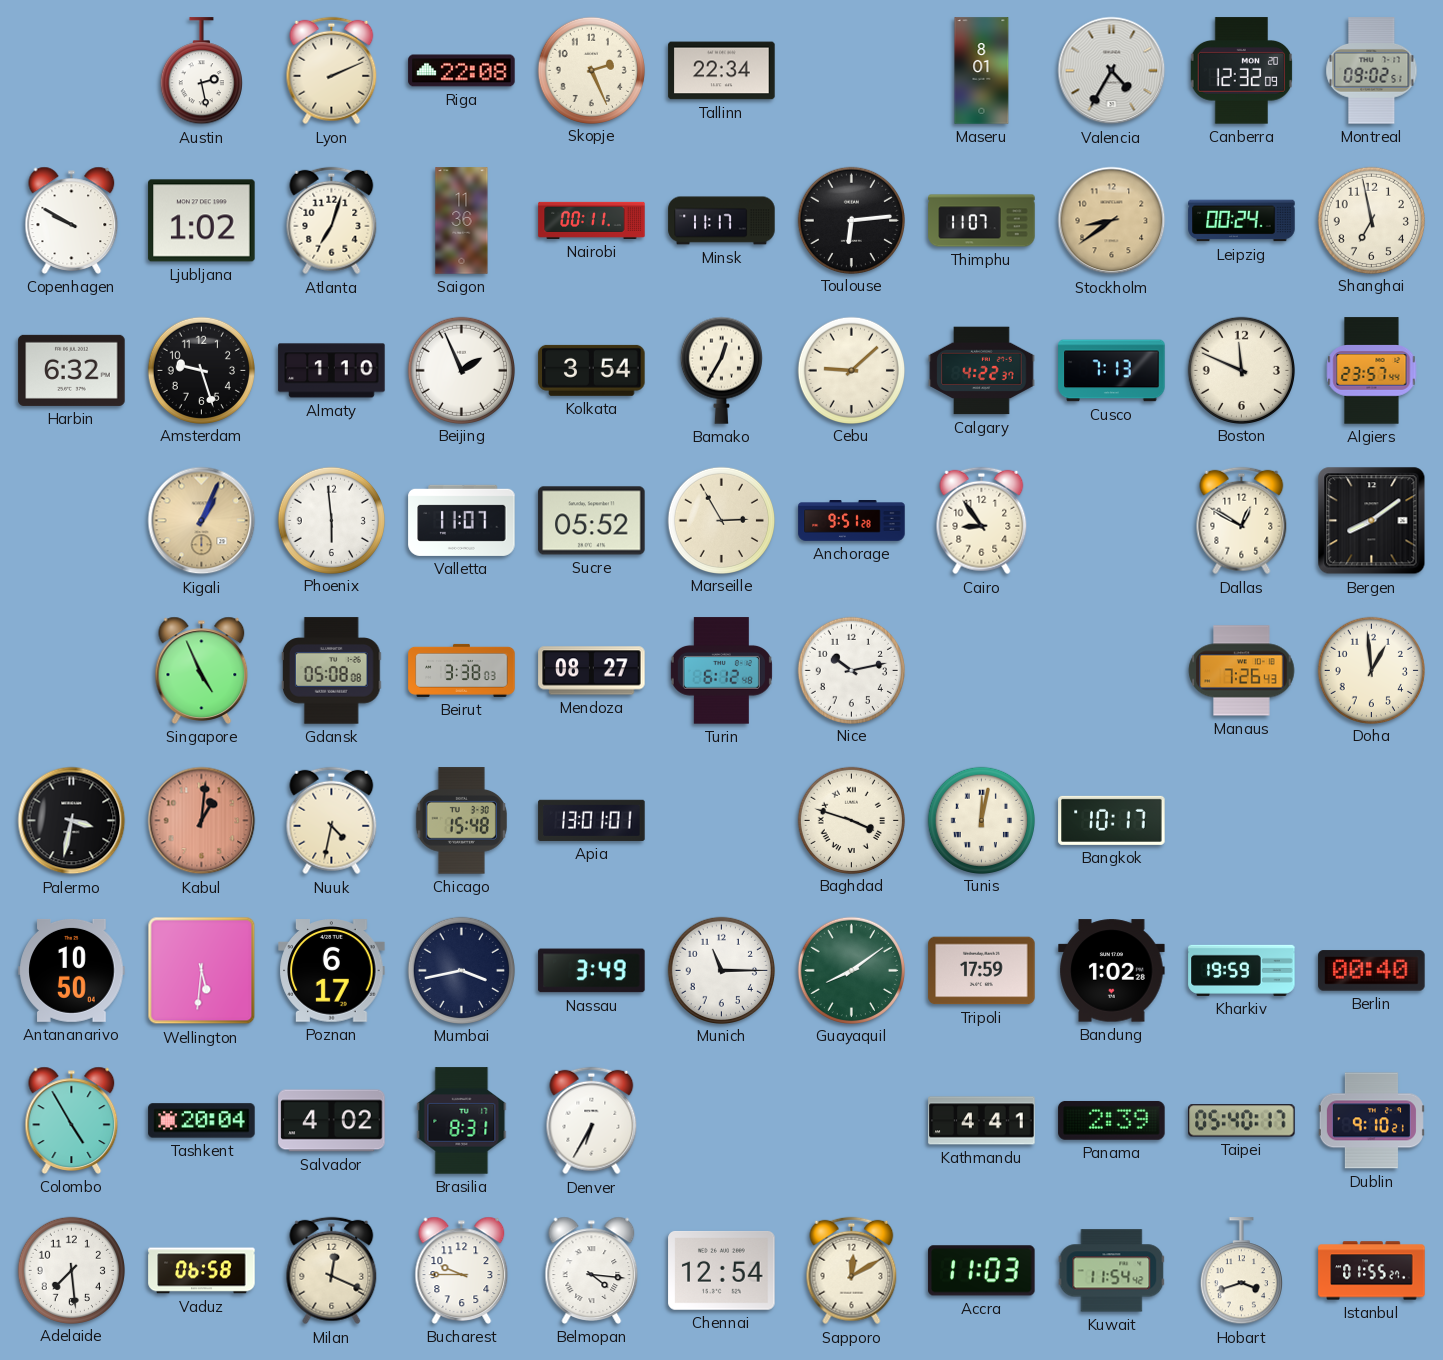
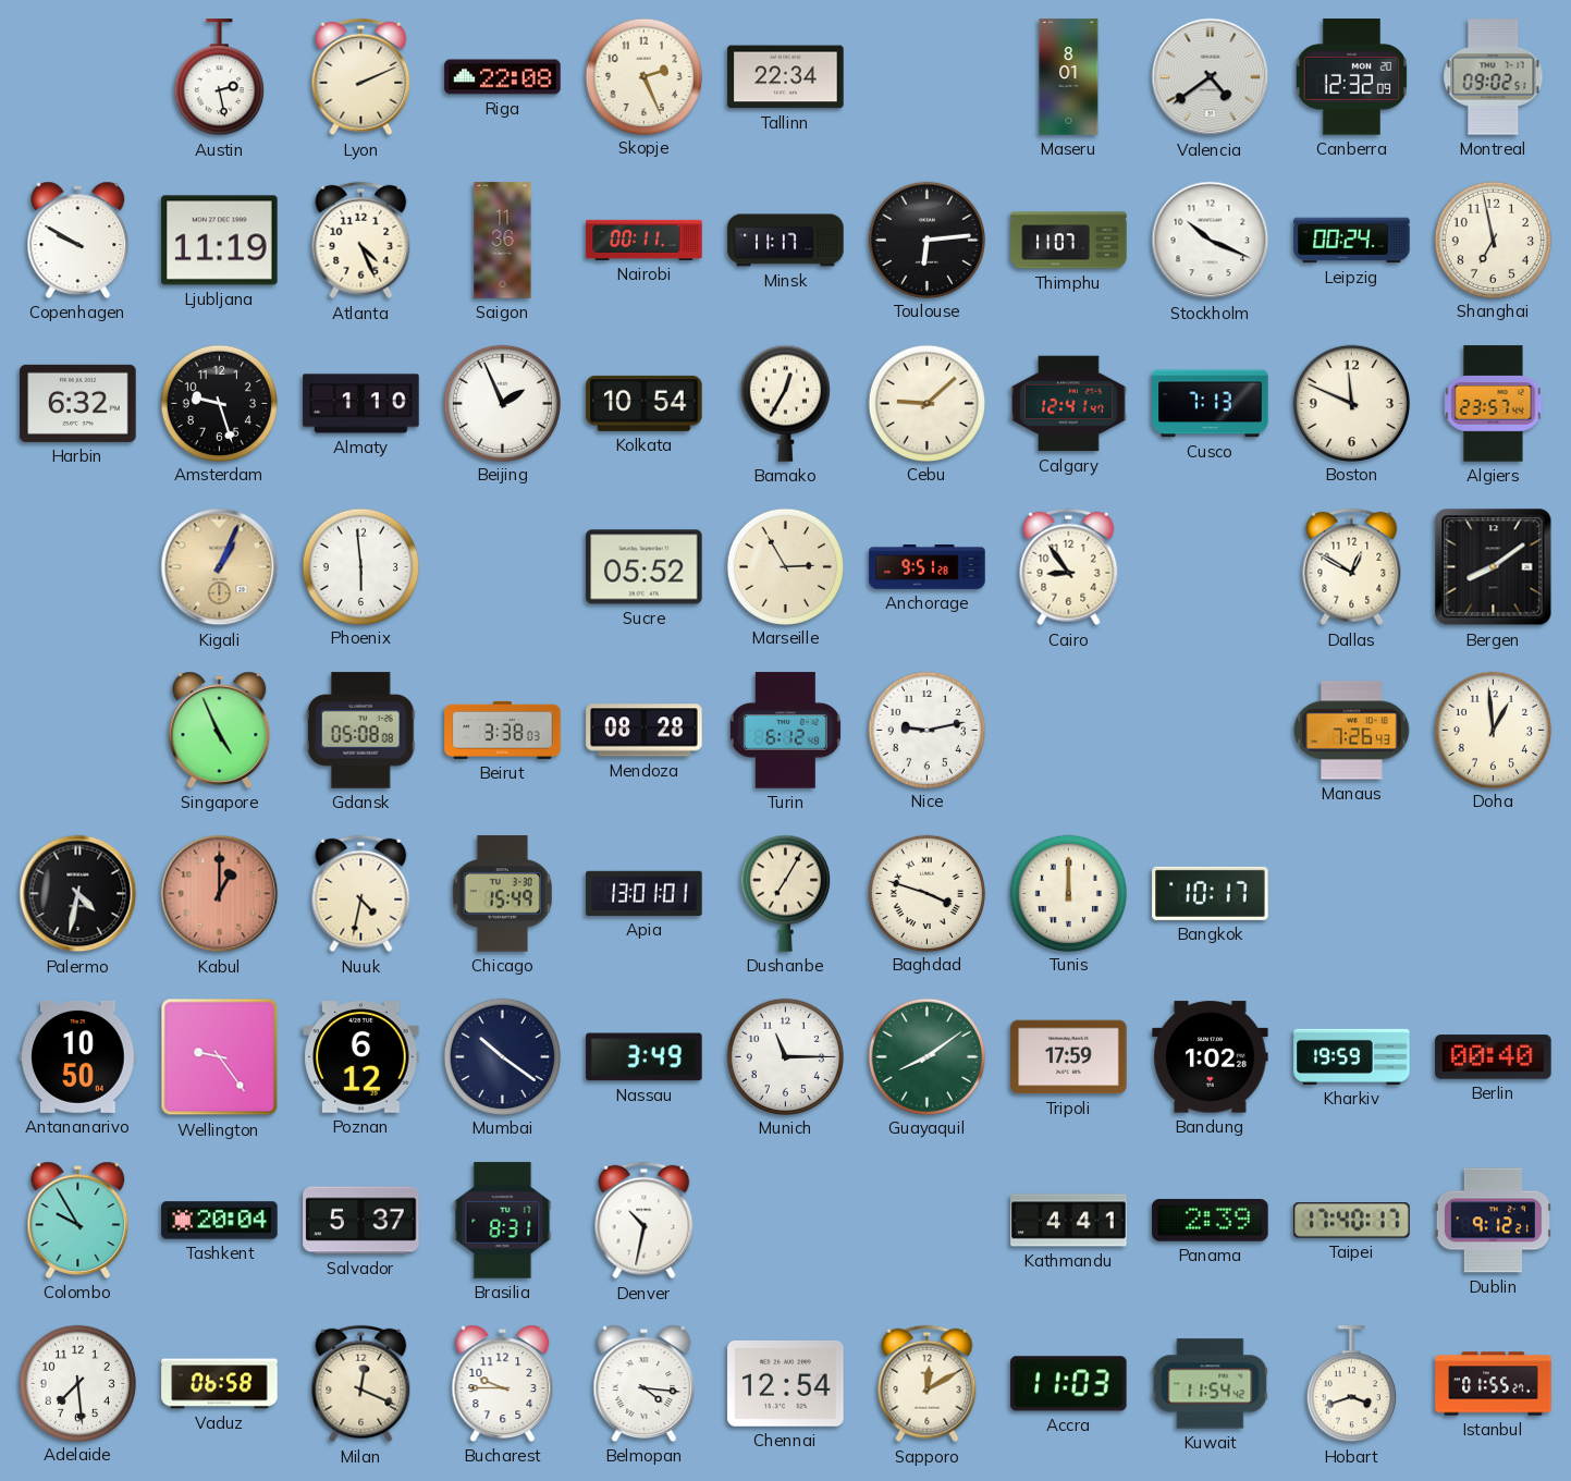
Valencia: 4:35 -> 4:39 (1211, 77)
Ljubljana: 1:02 -> 11:19 (220, 241)
Atlanta: 7:03 -> 4:26 (361, 241)
Stockholm: 8:39 -> 10:19 (1211, 241)
Stockholm dial: champagne -> white (1211, 241)
Kolkata: 3:54 -> 10:54 (645, 403)
Calgary: 4:22 -> 12:41 (1069, 404)
Valletta: 11:07 -> none (462, 520)
Mendoza: 08:27 -> 08:28 (645, 731)
Nice: 10:13 -> 9:13 (926, 730)
Palermo: 3:32 -> 4:32 (78, 894)
Kabul: 1:01 -> 1:00 (220, 894)
Chicago: 15:48 -> 15:49 (502, 894)
Dushanbe: none -> 7:05 (785, 893)
Tunis: 12:02 -> 12:00 (1068, 893)
Wellington: 5:31 -> 9:24 (220, 1057)
Poznan: 6:17 -> 6:12 (361, 1057)
Mumbai: 3:43 -> 10:21 (502, 1056)
Colombo: 4:55 -> 9:55 (78, 1220)
Salvador: 4:02 -> 5:37 (361, 1221)
Denver: 6:35 -> 10:32 (645, 1221)
Taipei: 05:40 -> 17:40 (1352, 1221)
Dublin: 9:10 -> 9:12 (1493, 1221)
